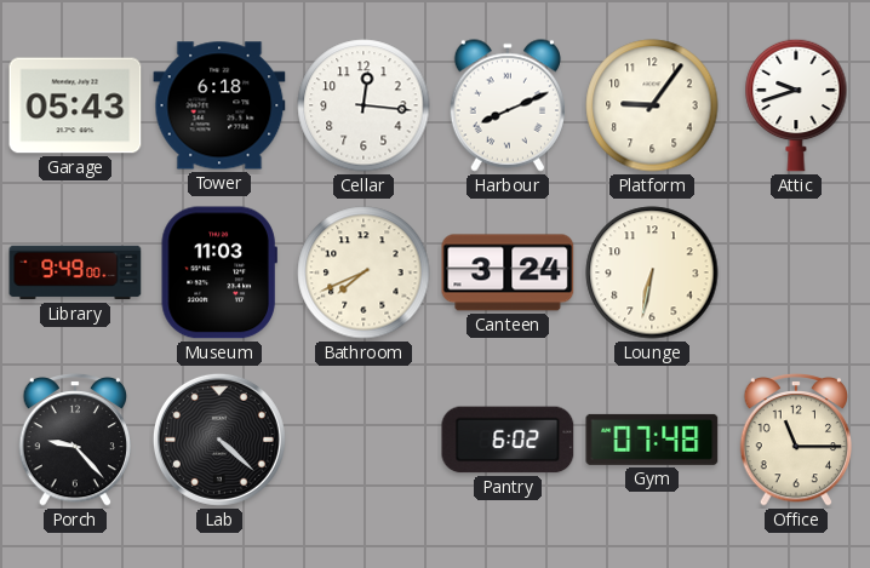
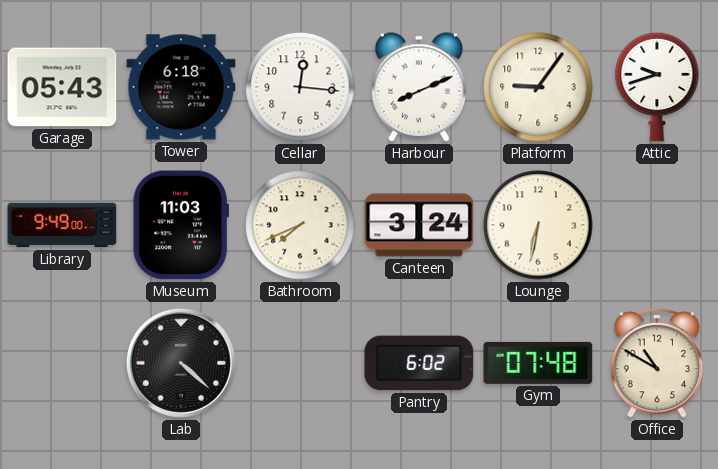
Porch: 9:23 -> none (75, 440)
Office: 11:15 -> 10:50 (657, 363)
